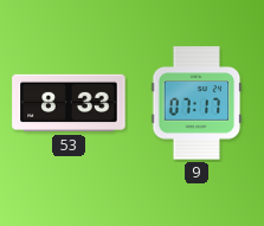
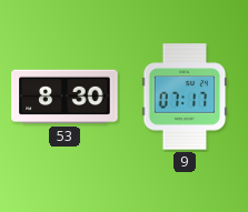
53: 8:33 -> 8:30 (65, 97)
